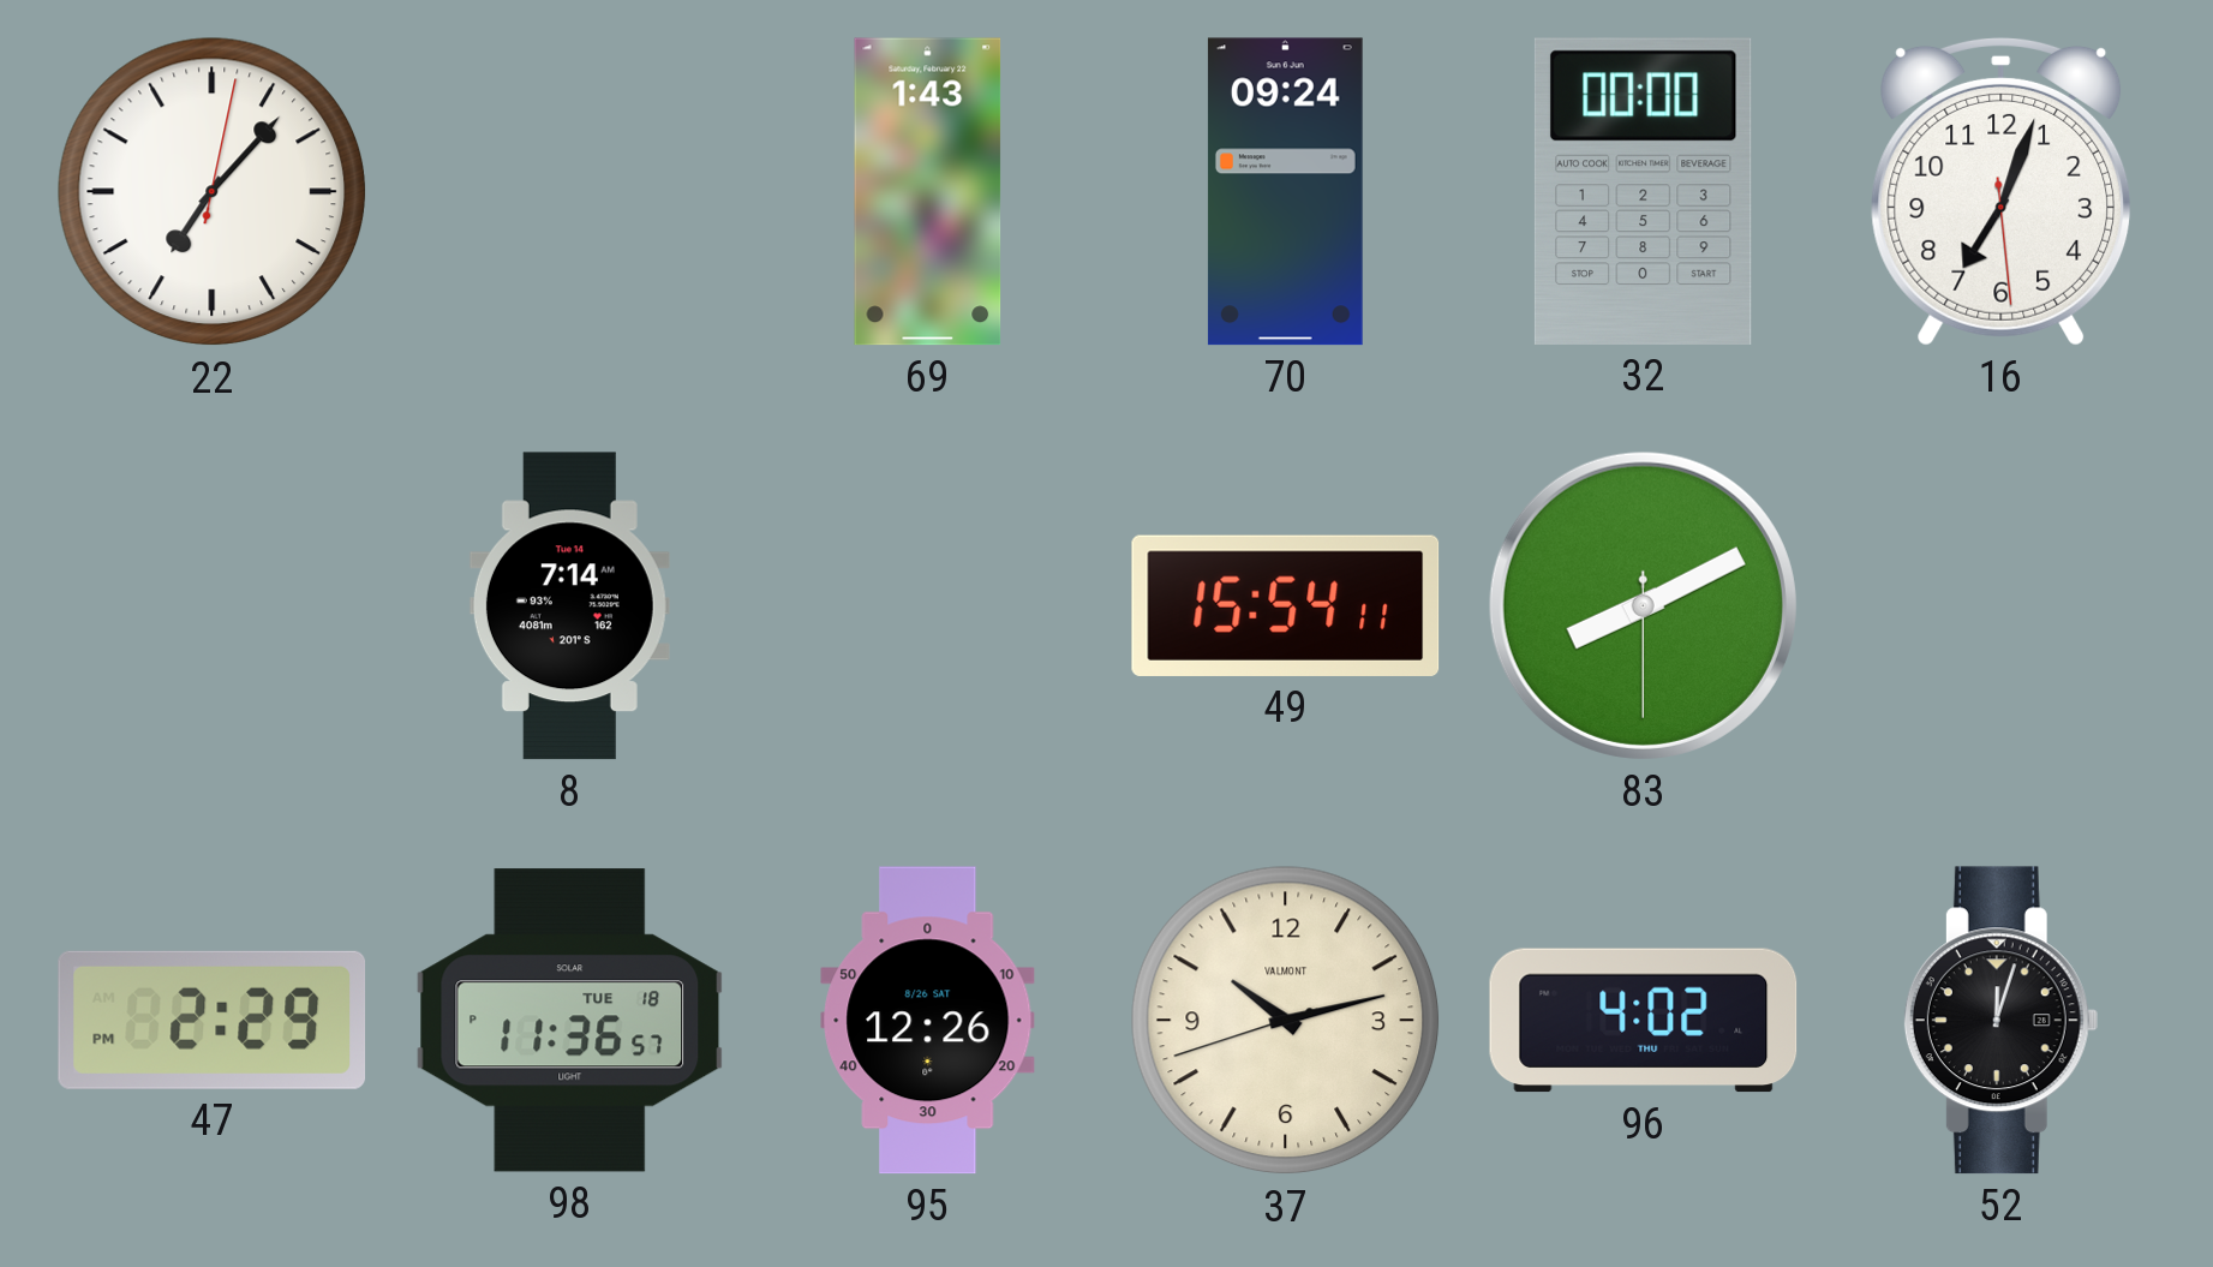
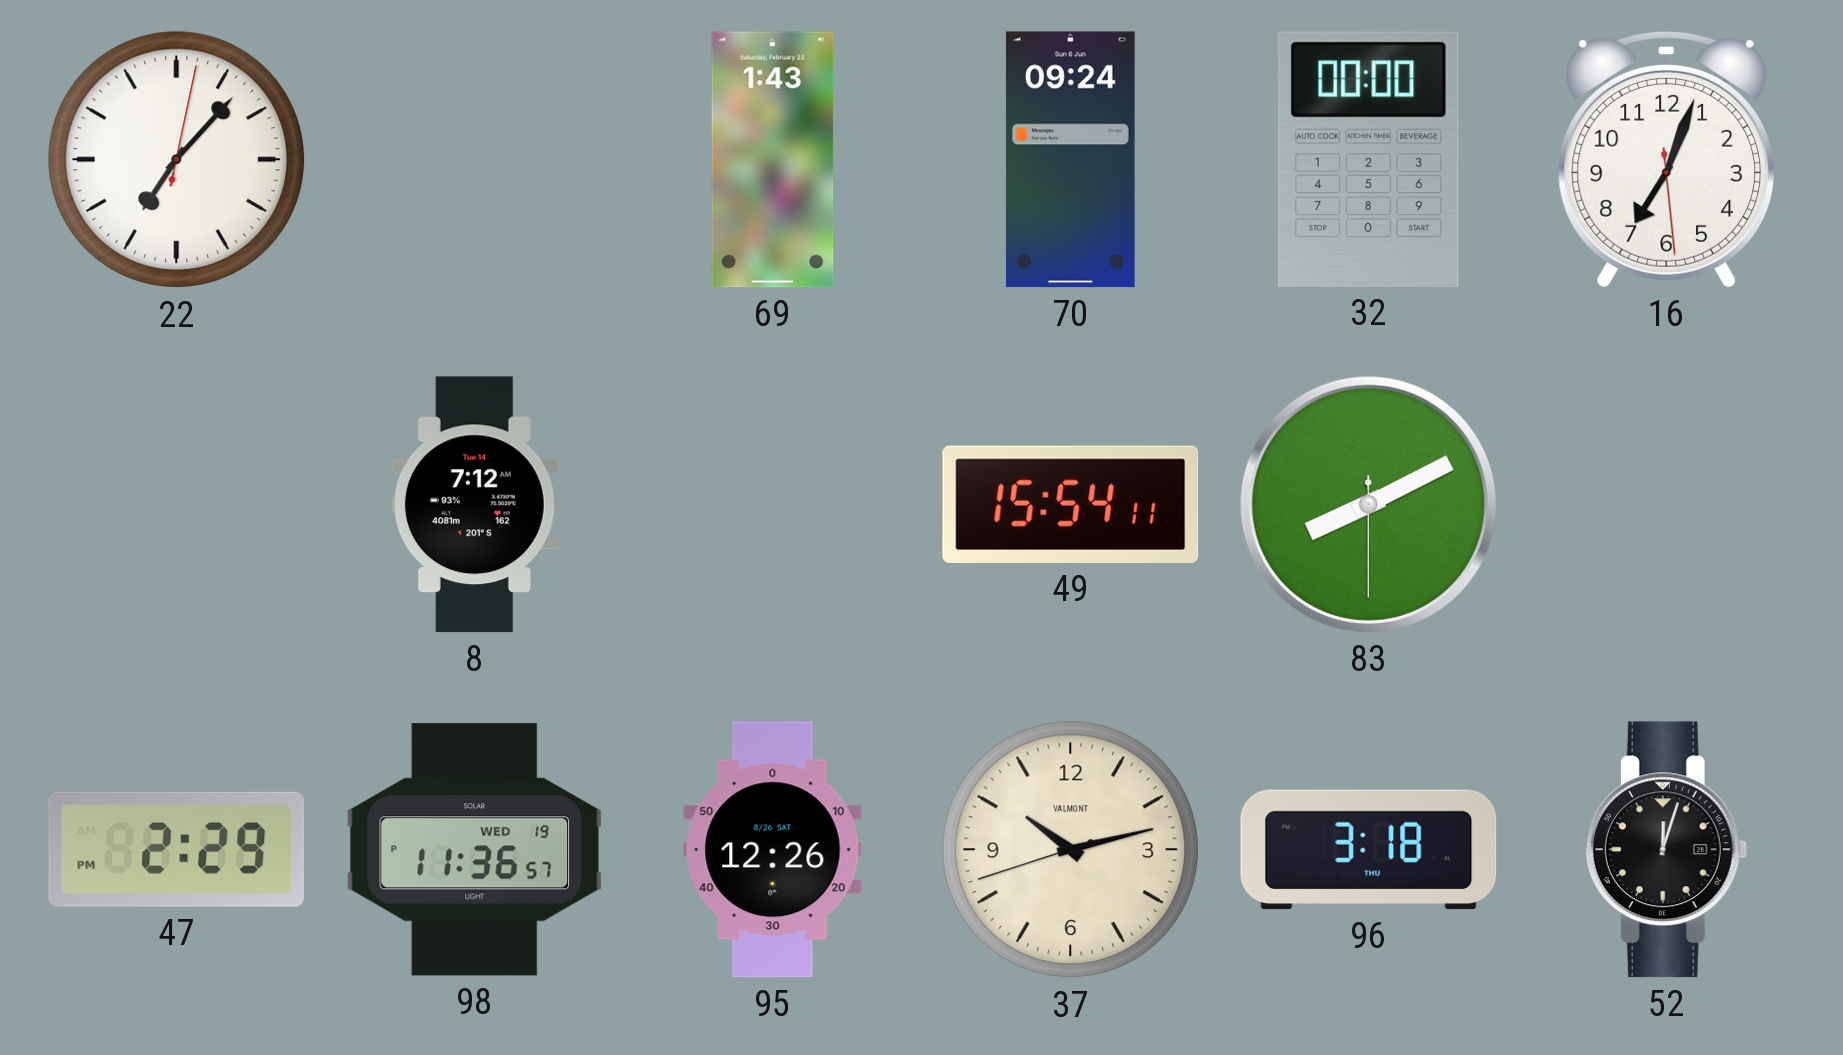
8: 7:14 -> 7:12 (474, 505)
98 date: TUE 18 -> WED 19 (475, 850)
96: 4:02 -> 3:18 (1369, 850)
